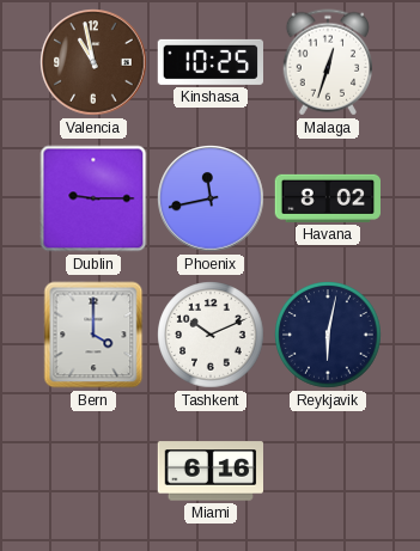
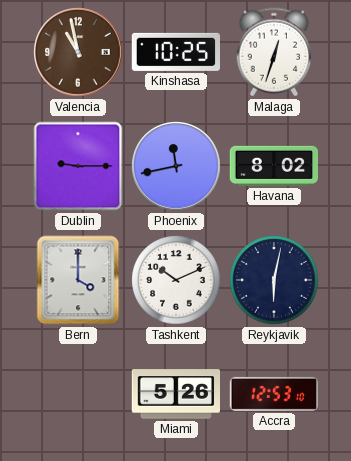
Miami: 6:16 -> 5:26 (175, 394)
Accra: none -> 12:53 (274, 394)
